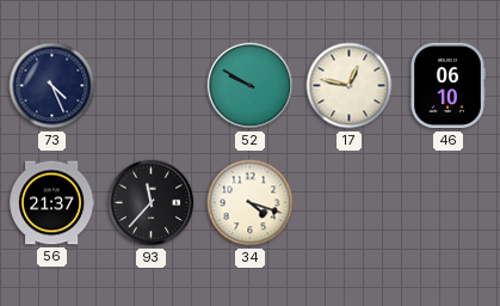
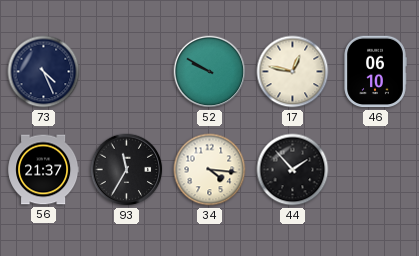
93: 11:37 -> 11:35 (127, 170)
34: 4:18 -> 4:16 (210, 170)
44: none -> 1:53 (293, 170)
